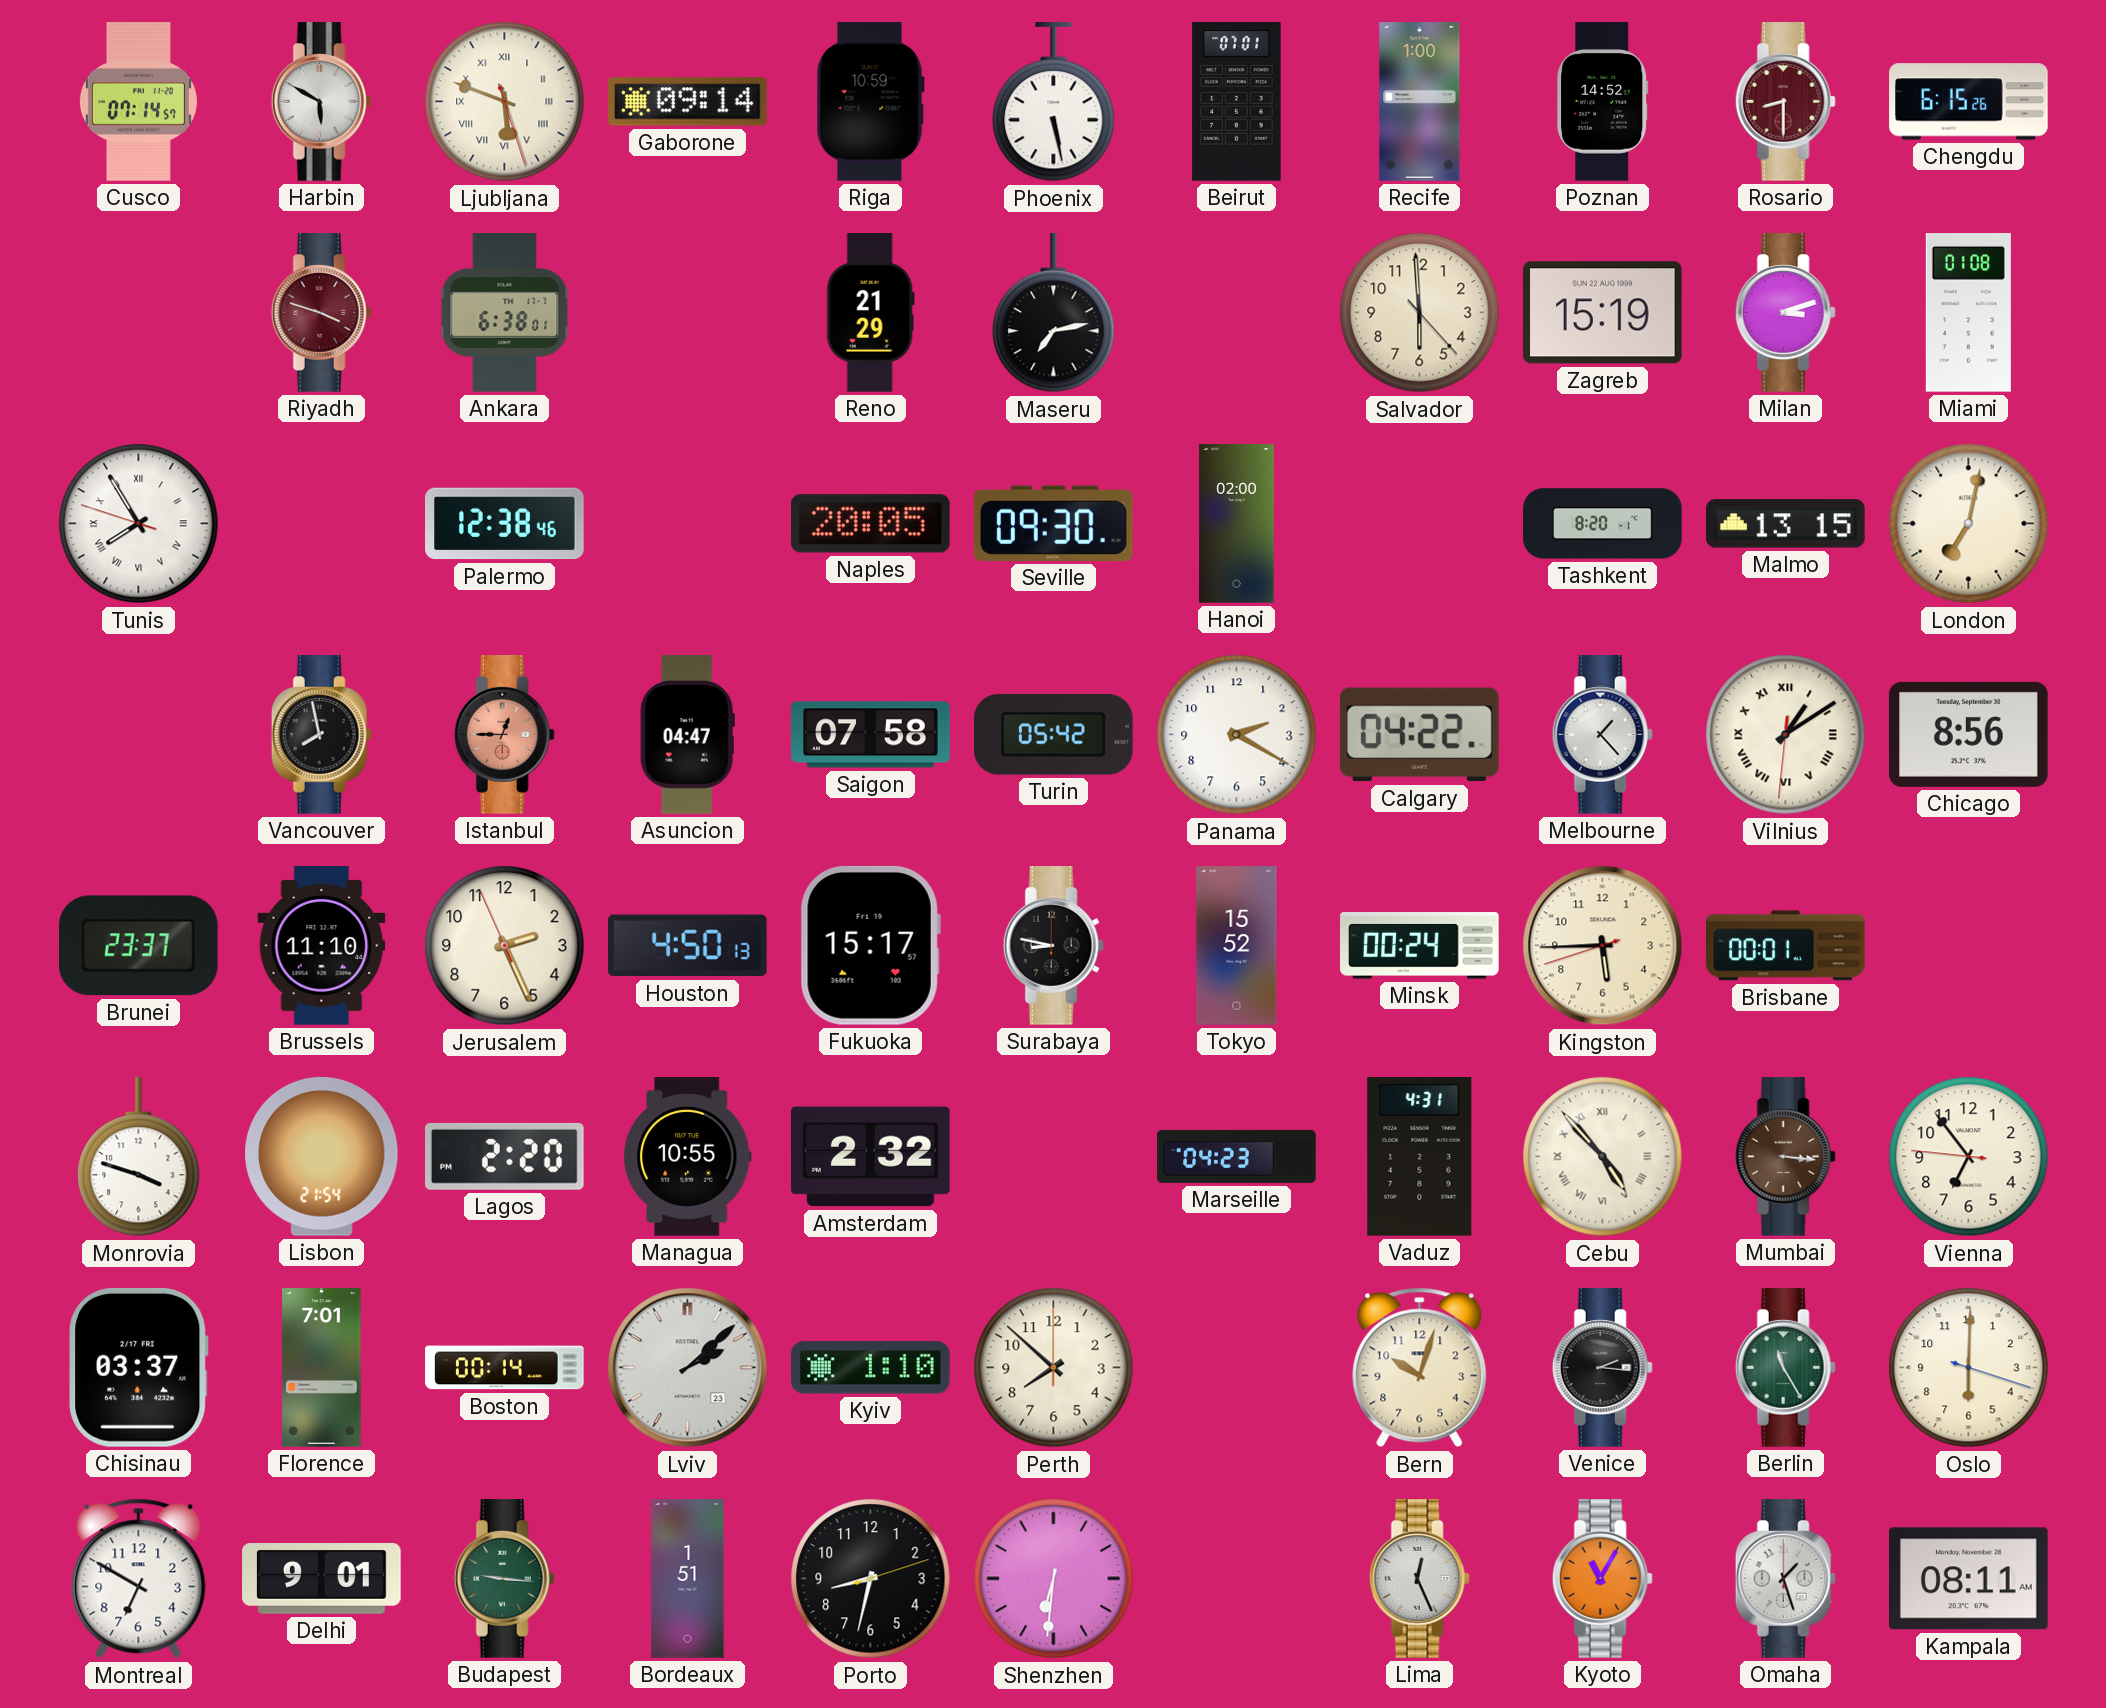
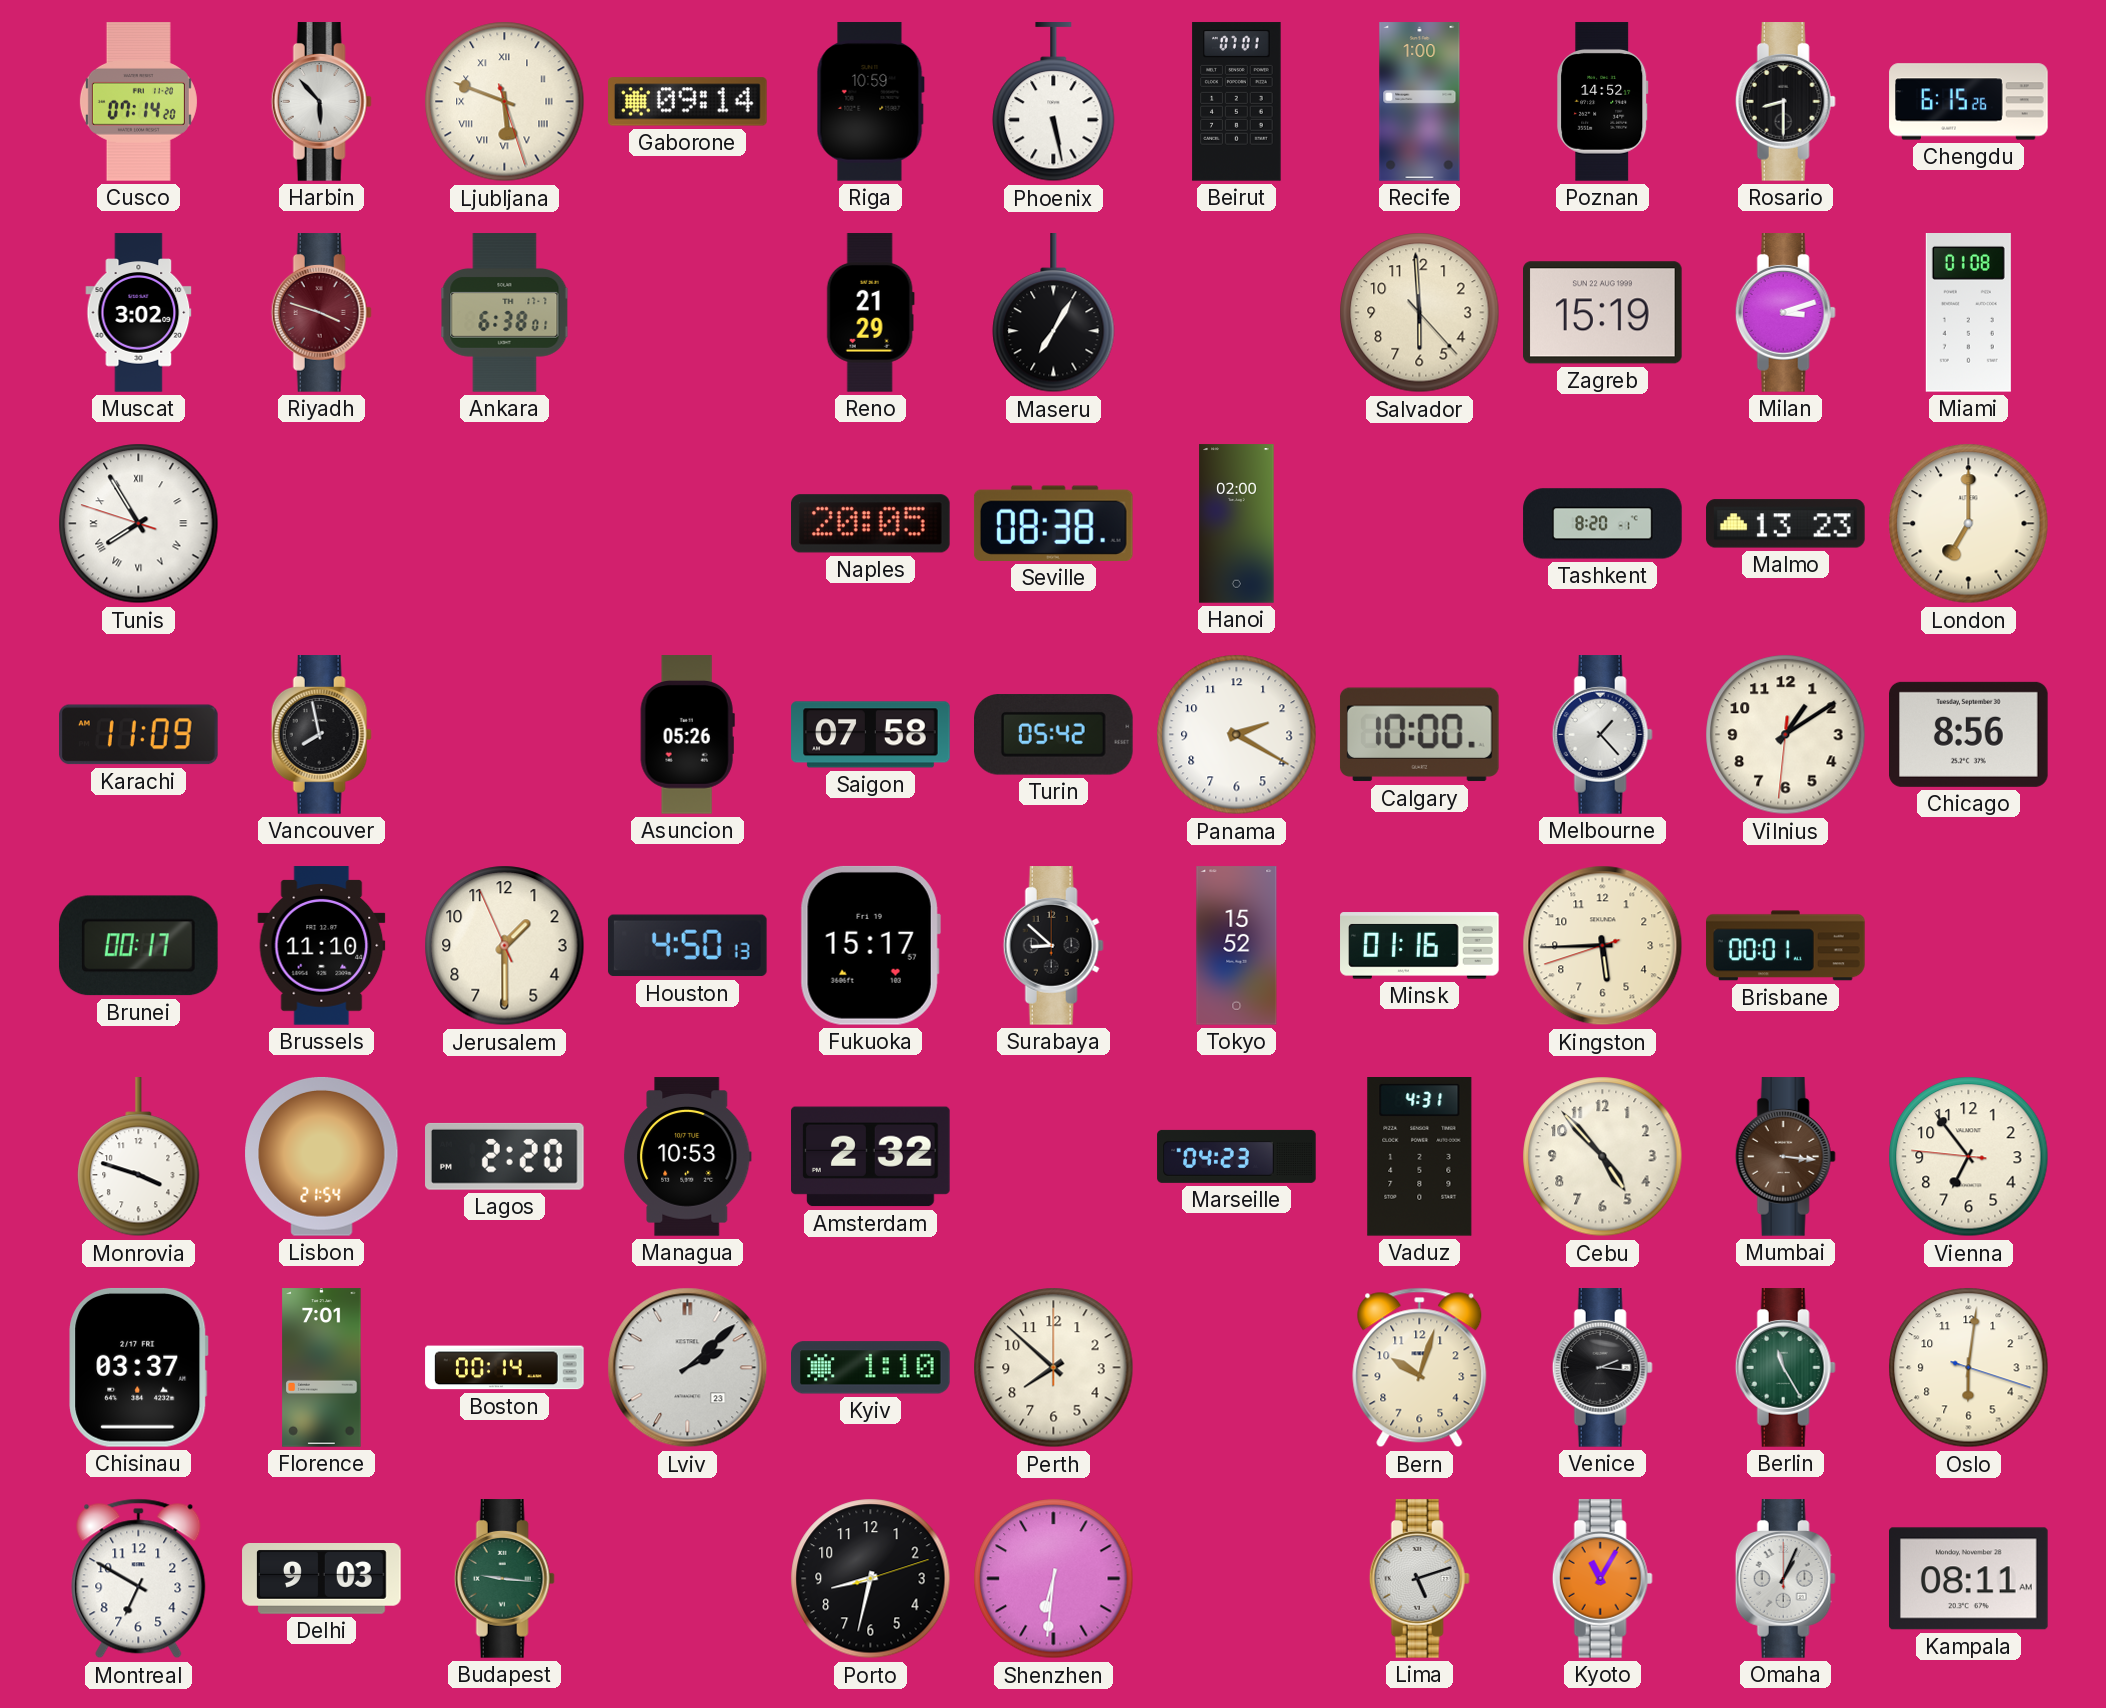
Cusco: 07:14:57 -> 07:14:20 (138, 102)
Harbin: 5:50 -> 5:53 (321, 102)
Rosario dial: burgundy -> black (1785, 102)
Muscat: none -> 3:02 (139, 313)
Maseru: 7:13 -> 7:05 (1054, 313)
Palermo: 12:38 -> none (505, 524)
Seville: 09:30 -> 08:38 (1053, 523)
Malmo: 13:15 -> 13:23 (1786, 524)
London: 7:02 -> 7:00 (1969, 524)
Karachi: none -> 11:09 (139, 735)
Istanbul: 12:45 -> none (504, 735)
Asuncion: 04:47 -> 05:26 (687, 735)
Calgary: 04:22 -> 10:00 (1419, 735)
Vilnius numerals: Roman -> Arabic (1786, 735)
Brunei: 23:37 -> 00:17 (138, 946)
Jerusalem: 2:25 -> 1:29 (505, 946)
Surabaya: 8:47 -> 8:52 (1053, 946)
Minsk: 00:24 -> 01:16 (1420, 946)
Managua: 10:55 -> 10:53 (687, 1157)
Cebu numerals: Roman -> Arabic (1603, 1157)
Oslo: 6:00 -> 6:01 (1969, 1368)
Delhi: 9:01 -> 9:03 (322, 1579)
Bordeaux: 1:51 -> none (688, 1579)
Lima: 12:26 -> 5:12 (1419, 1579)
Omaha: 1:27 -> 1:04 (1785, 1579)
